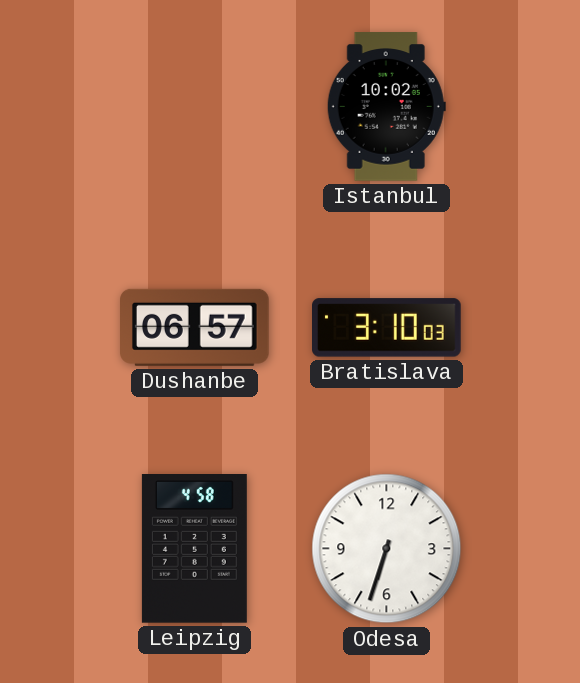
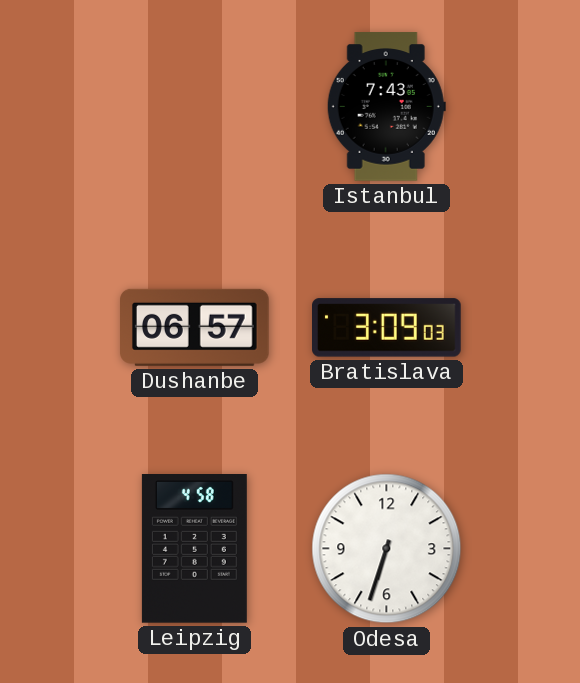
Istanbul: 10:02 -> 7:43 (386, 107)
Bratislava: 3:10 -> 3:09 (387, 328)
